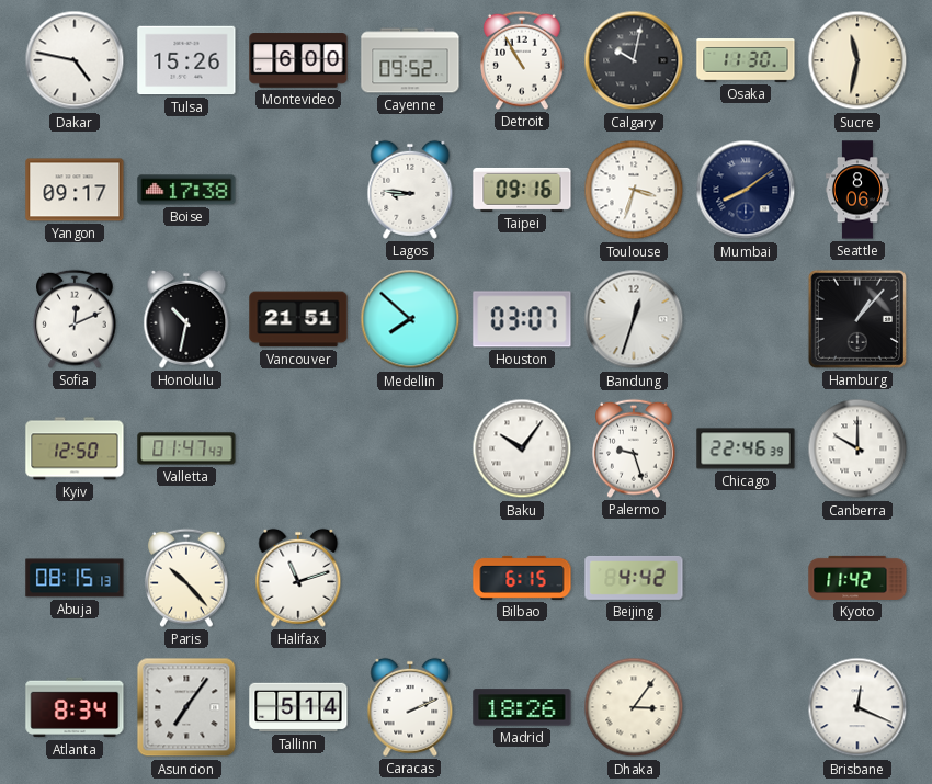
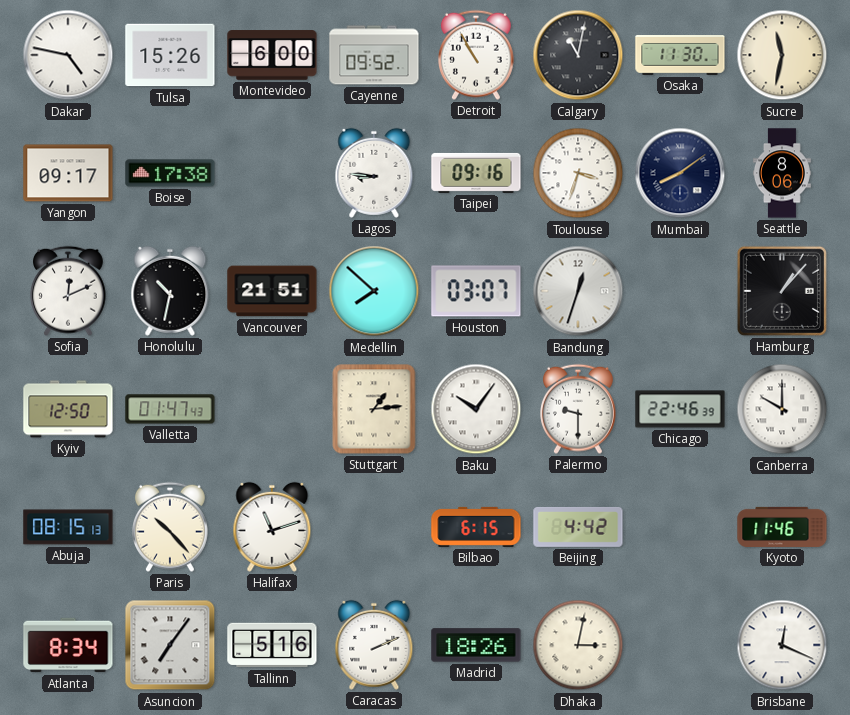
Calgary: 10:02 -> 11:02 (578, 55)
Stuttgart: none -> 1:14 (374, 409)
Palermo: 9:27 -> 9:30 (579, 409)
Kyoto: 11:42 -> 11:46 (782, 527)
Tallinn: 5:14 -> 5:16 (272, 645)
Dhaka: 3:06 -> 3:02 (578, 645)
